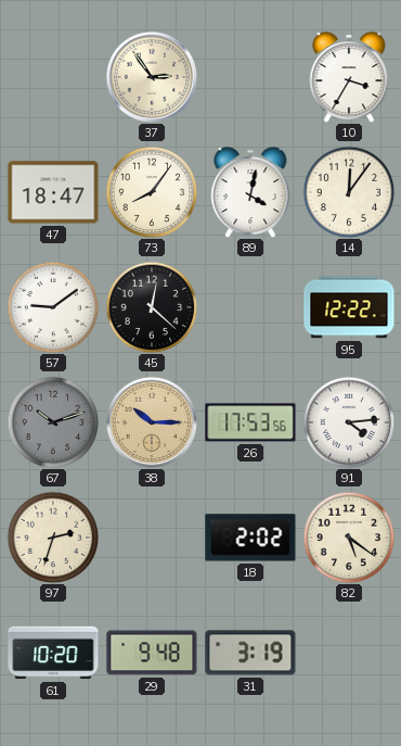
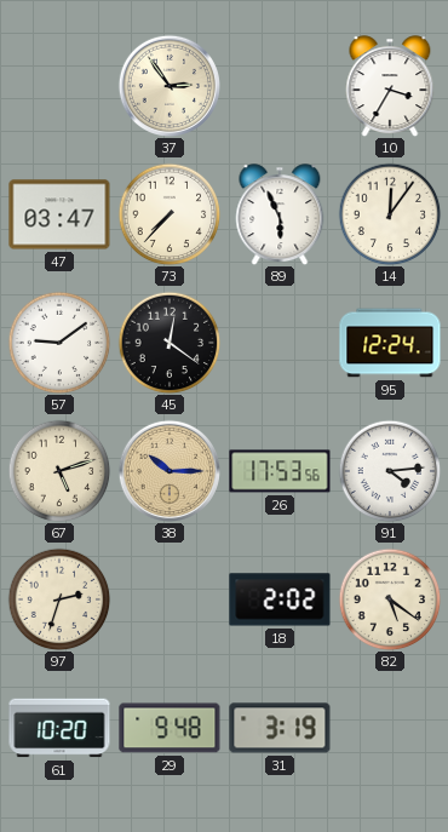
47: 18:47 -> 03:47 (59, 214)
73: 8:06 -> 7:37 (170, 214)
89: 4:02 -> 5:56 (280, 214)
45: 12:22 -> 12:21 (170, 343)
95: 12:22 -> 12:24 (390, 343)
67: 10:12 -> 5:12 (59, 471)
67 dial: grey -> cream (59, 471)
